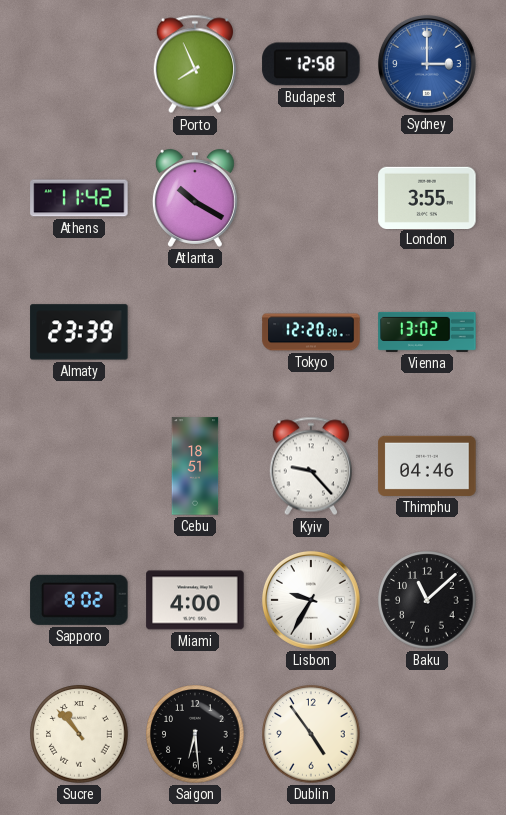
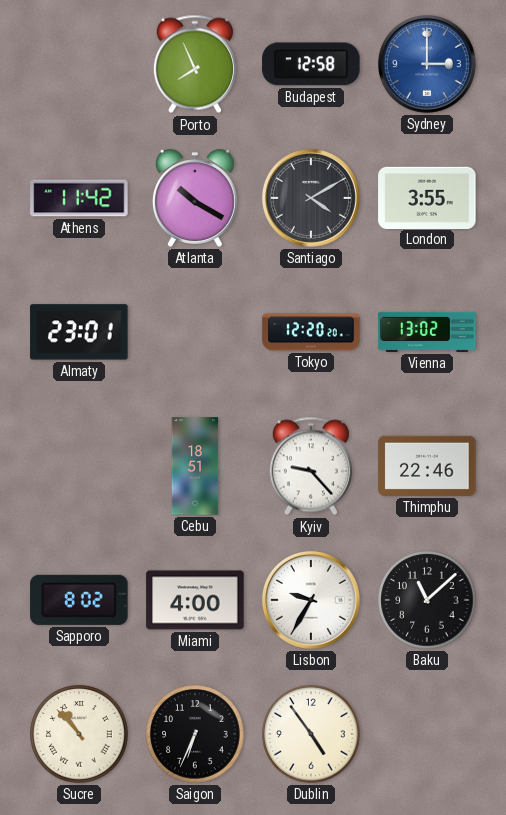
Santiago: none -> 4:10 (311, 198)
Almaty: 23:39 -> 23:01 (79, 332)
Thimphu: 04:46 -> 22:46 (427, 466)
Saigon: 6:29 -> 6:34 (195, 734)
